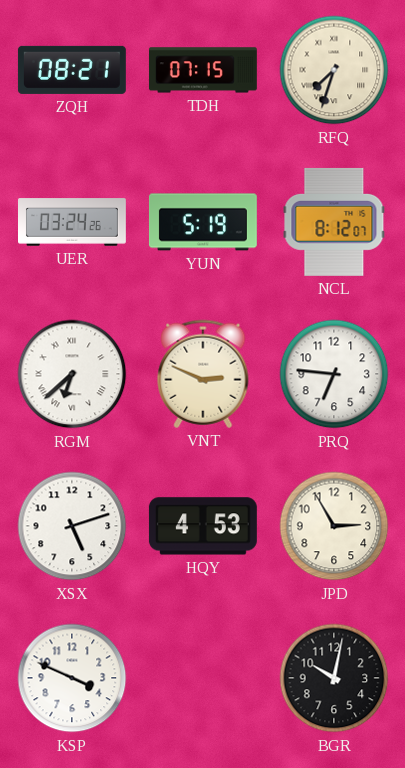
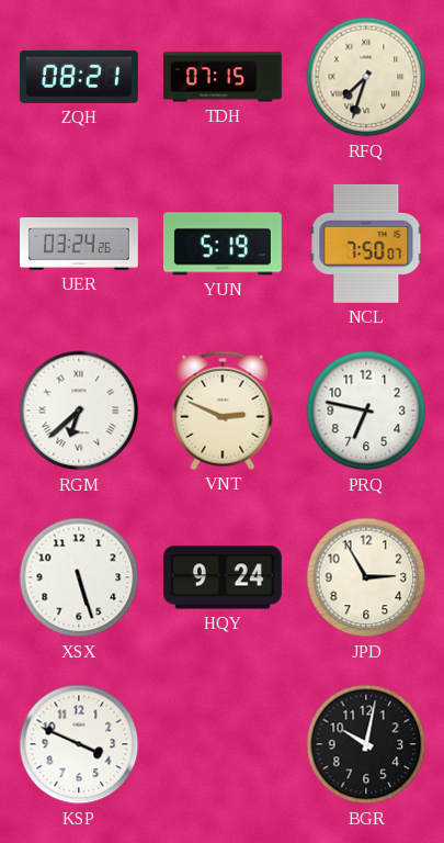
NCL: 8:12 -> 7:50 (366, 244)
PRQ: 6:46 -> 6:47 (366, 411)
XSX: 5:12 -> 5:27 (79, 577)
HQY: 4:53 -> 9:24 (223, 577)
